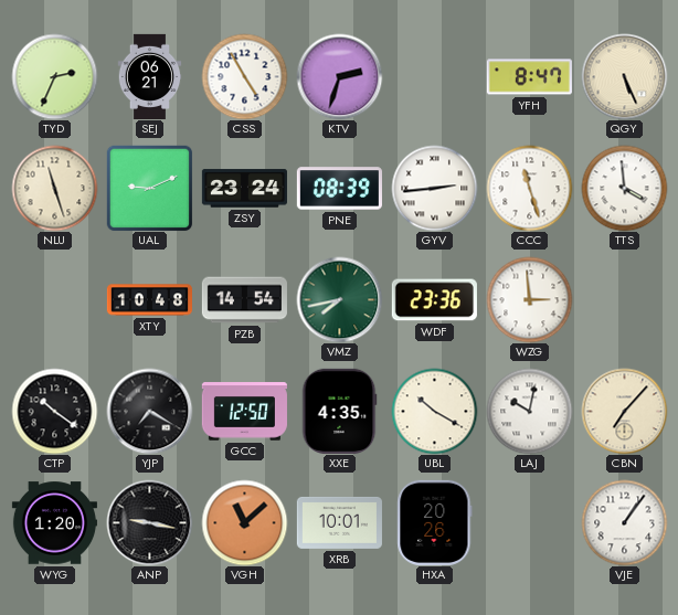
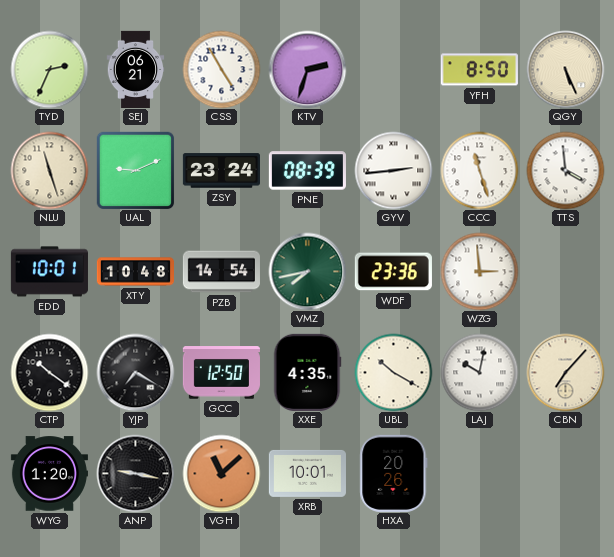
YFH: 8:47 -> 8:50 (479, 70)
EDD: none -> 10:01 (49, 272)
VJE: 1:06 -> none (624, 522)
